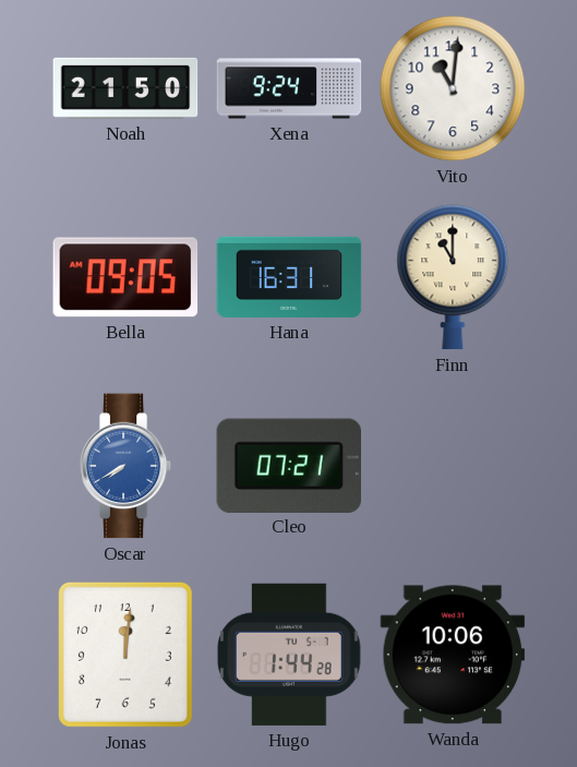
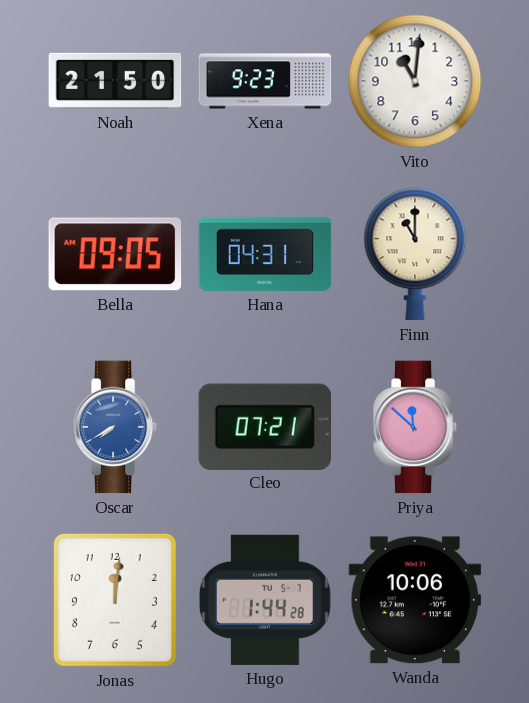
Xena: 9:24 -> 9:23 (265, 81)
Hana: 16:31 -> 04:31 (265, 254)
Priya: none -> 11:52 (415, 427)
